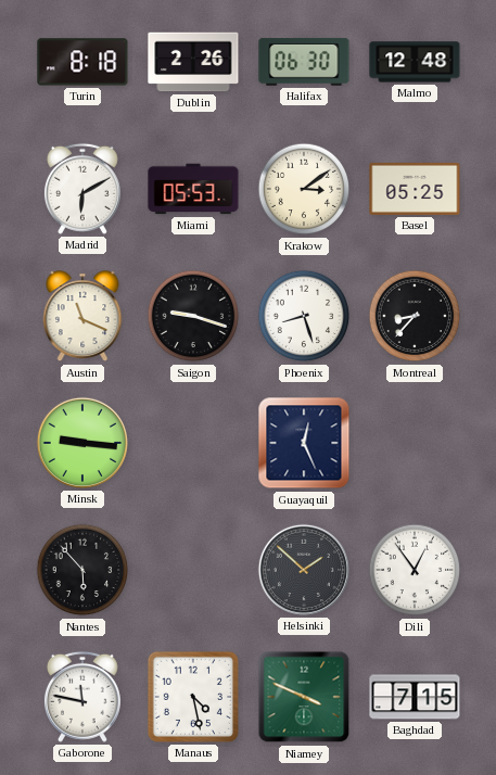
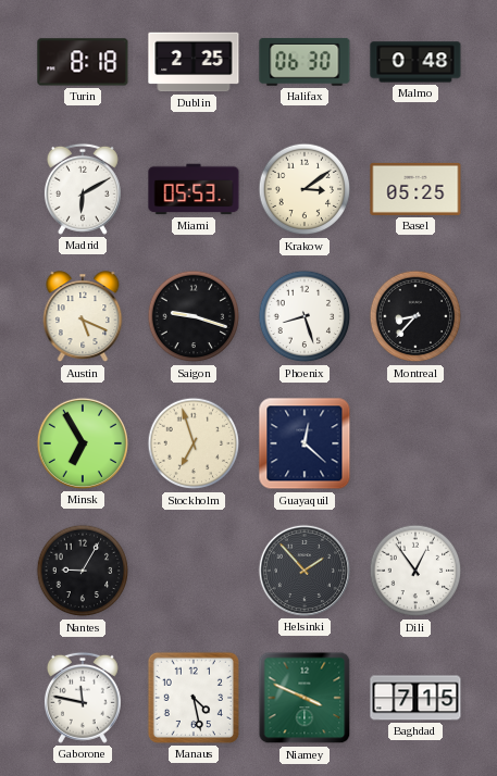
Dublin: 2:26 -> 2:25 (194, 62)
Malmo: 12:48 -> 0:48 (415, 62)
Austin: 11:19 -> 5:19 (83, 317)
Minsk: 9:16 -> 6:55 (83, 443)
Stockholm: none -> 6:57 (194, 443)
Guayaquil: 12:26 -> 12:22 (305, 443)
Nantes: 5:53 -> 9:05 (83, 571)
Helsinki: 1:52 -> 1:53 (305, 571)
